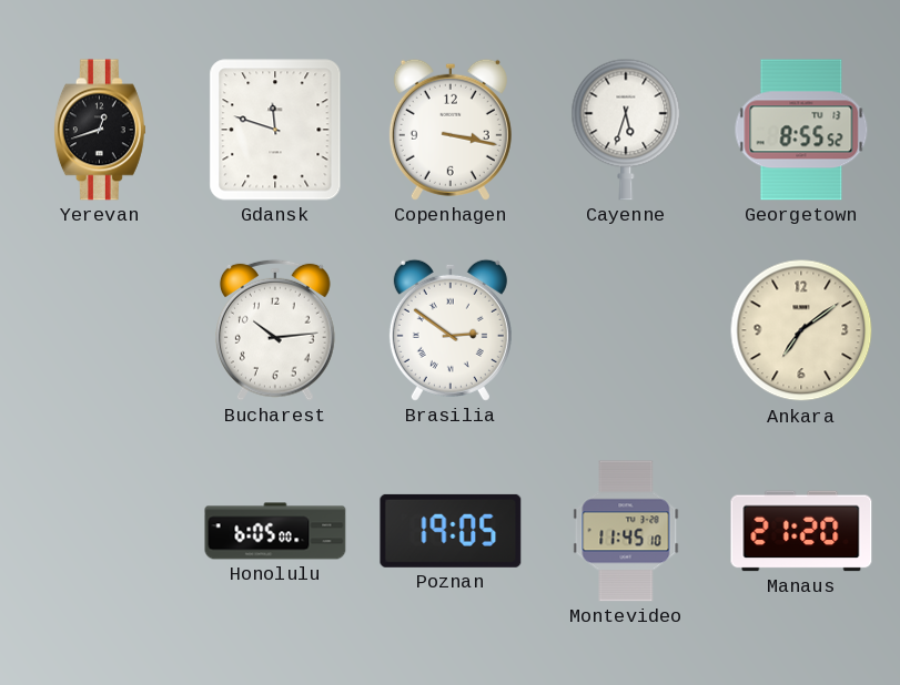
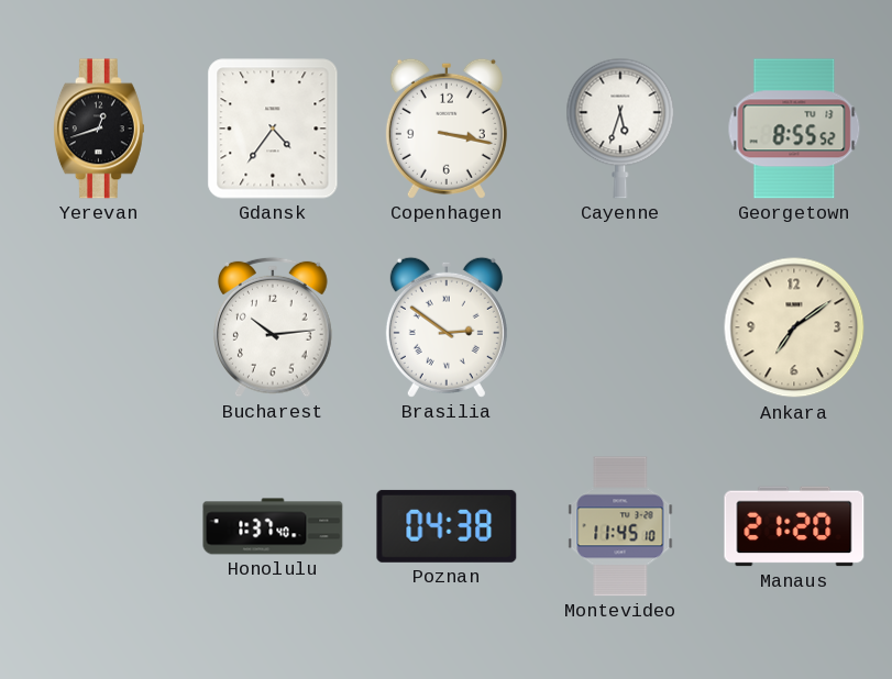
Gdansk: 11:48 -> 4:36 (273, 129)
Honolulu: 6:05 -> 1:37 (273, 526)
Poznan: 19:05 -> 04:38 (447, 526)
